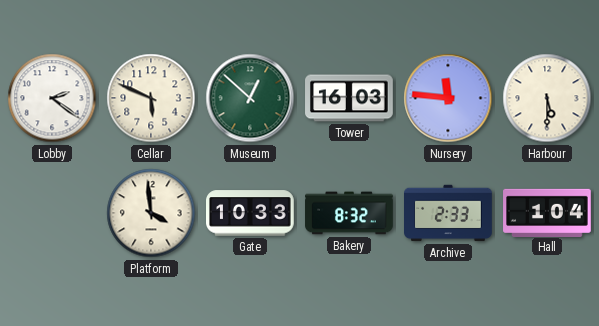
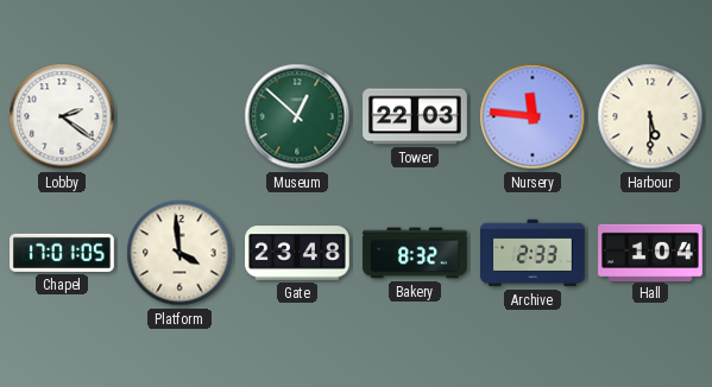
Cellar: 5:49 -> none (151, 98)
Tower: 16:03 -> 22:03 (415, 116)
Chapel: none -> 17:01 (62, 253)
Gate: 10:33 -> 23:48 (298, 253)
